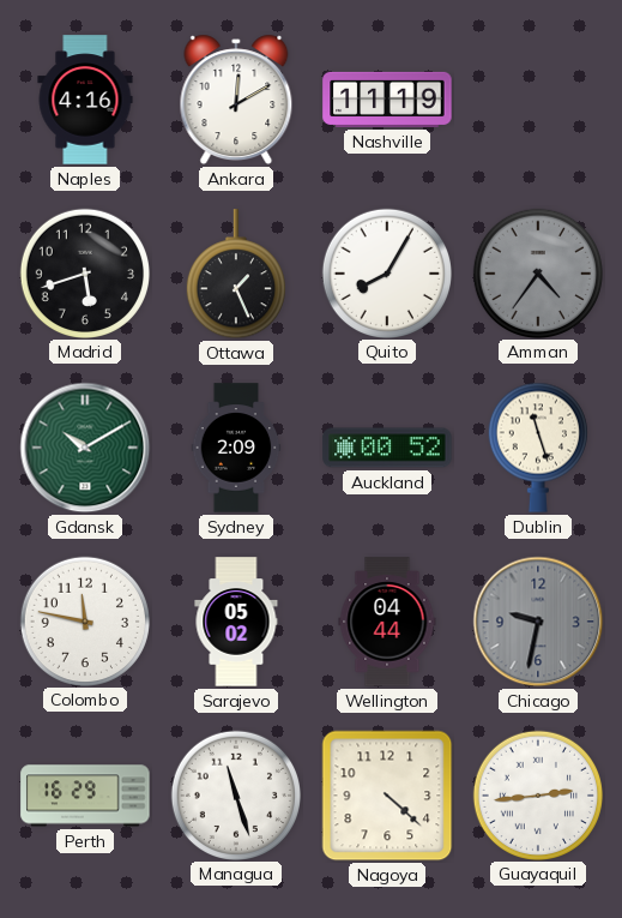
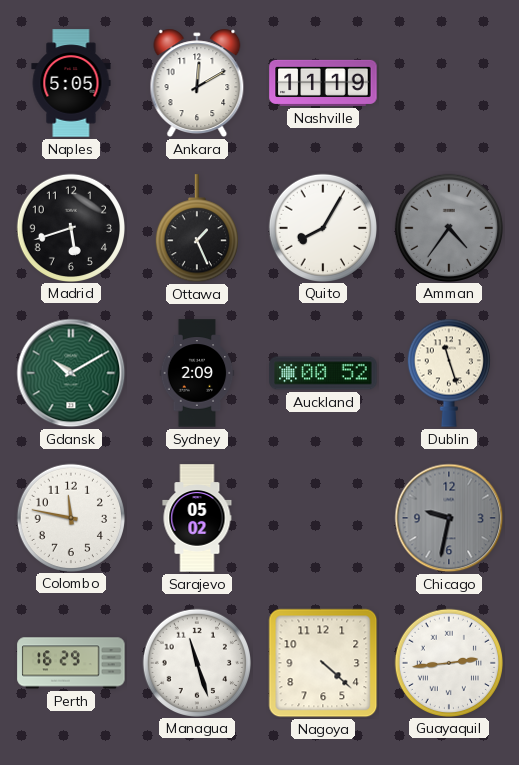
Naples: 4:16 -> 5:05 (71, 83)
Wellington: 04:44 -> none (387, 622)
